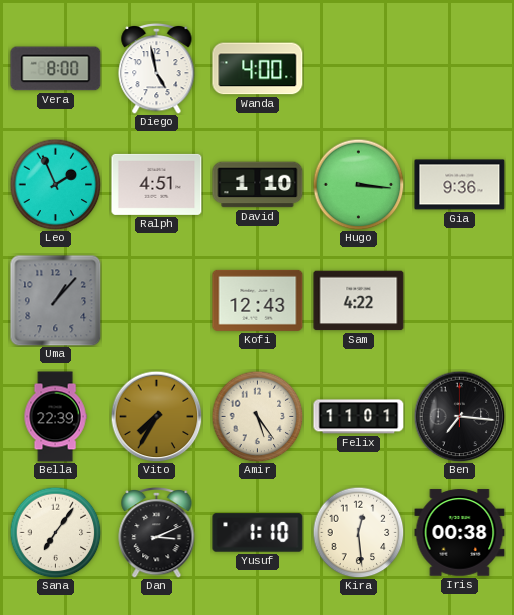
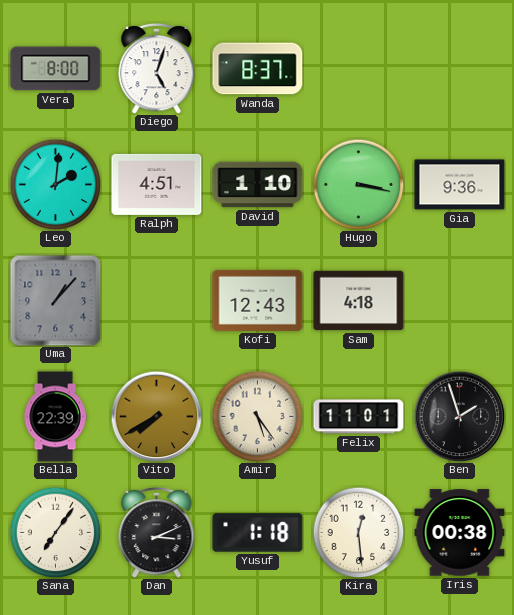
Diego: 4:58 -> 5:03 (157, 68)
Wanda: 4:00 -> 8:37 (258, 69)
Leo: 1:56 -> 2:01 (55, 184)
Hugo: 3:16 -> 3:17 (358, 184)
Sam: 4:22 -> 4:18 (359, 301)
Vito: 7:35 -> 7:40 (156, 416)
Ben: 7:16 -> 1:57 (459, 416)
Yusuf: 1:10 -> 1:18 (258, 533)
